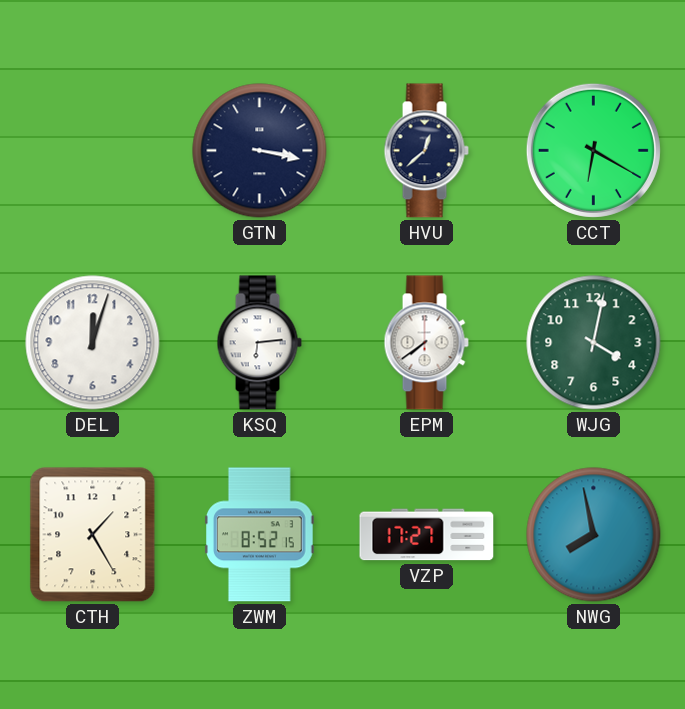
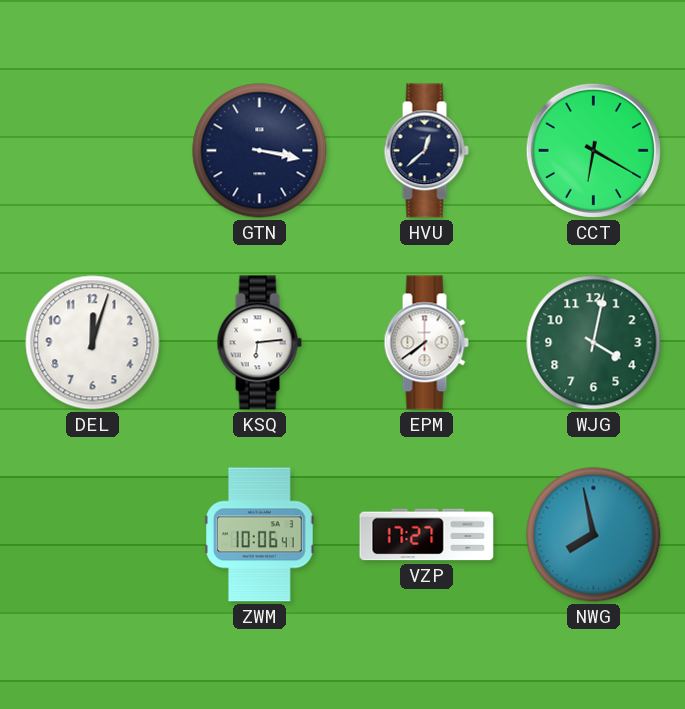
CTH: 1:25 -> none (93, 535)
ZWM: 8:52 -> 10:06 (260, 535)
